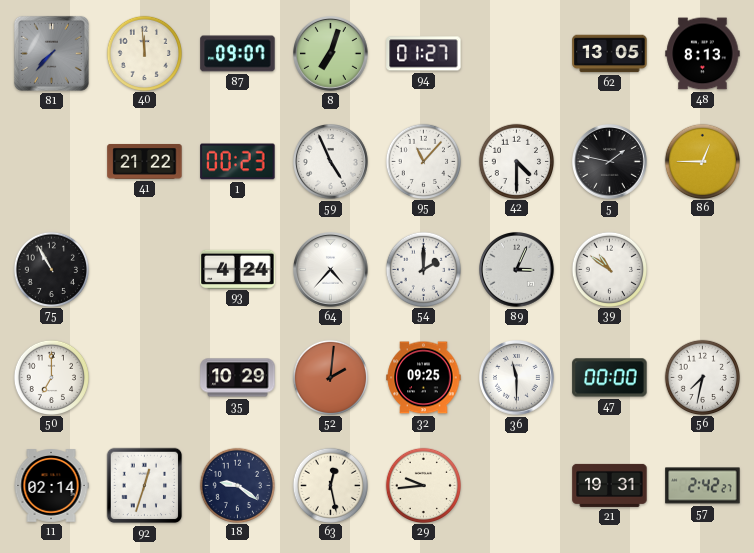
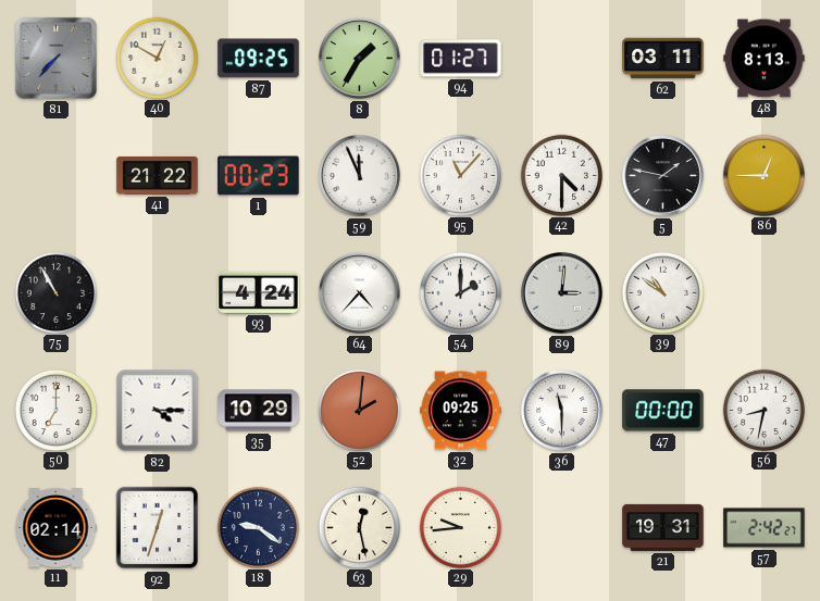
40: 11:59 -> 12:50 (157, 58)
87: 09:07 -> 09:25 (259, 59)
8: 7:03 -> 1:35 (360, 59)
62: 13:05 -> 03:11 (663, 59)
59: 4:56 -> 11:56 (360, 176)
89: 3:04 -> 3:01 (562, 293)
82: none -> 4:15 (158, 411)
56: 7:32 -> 8:32 (763, 410)
